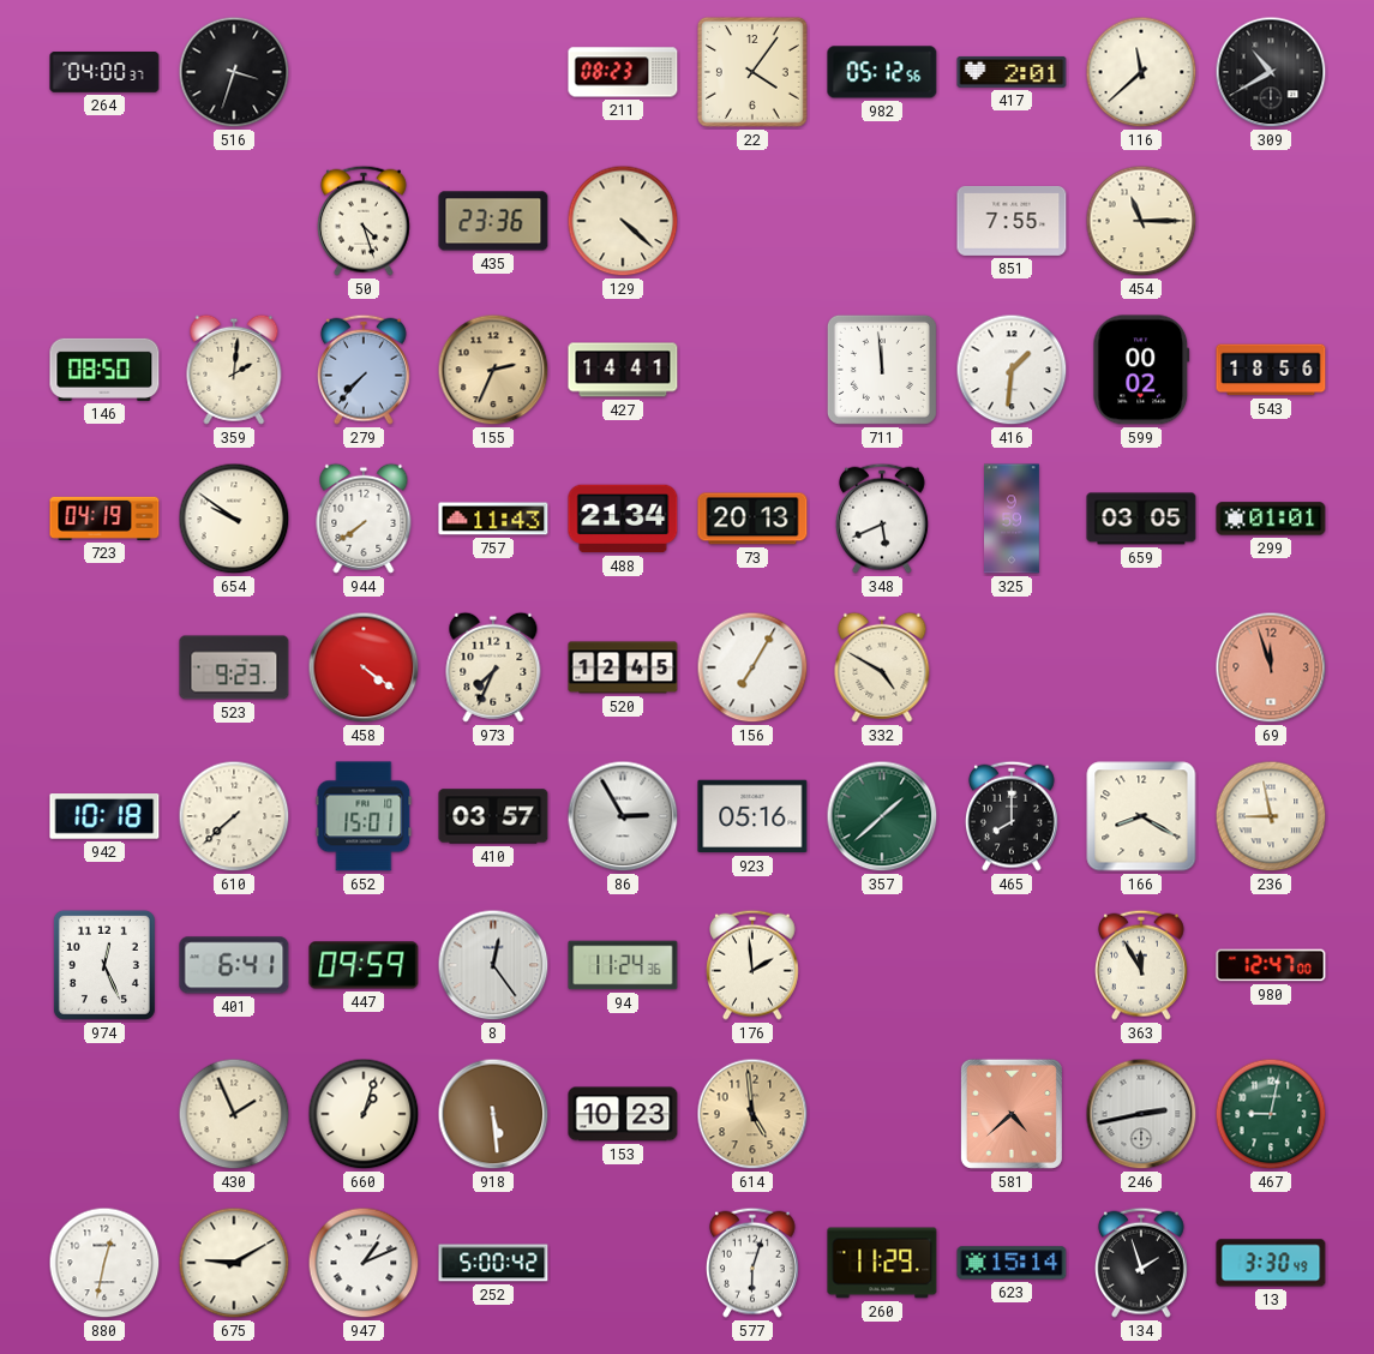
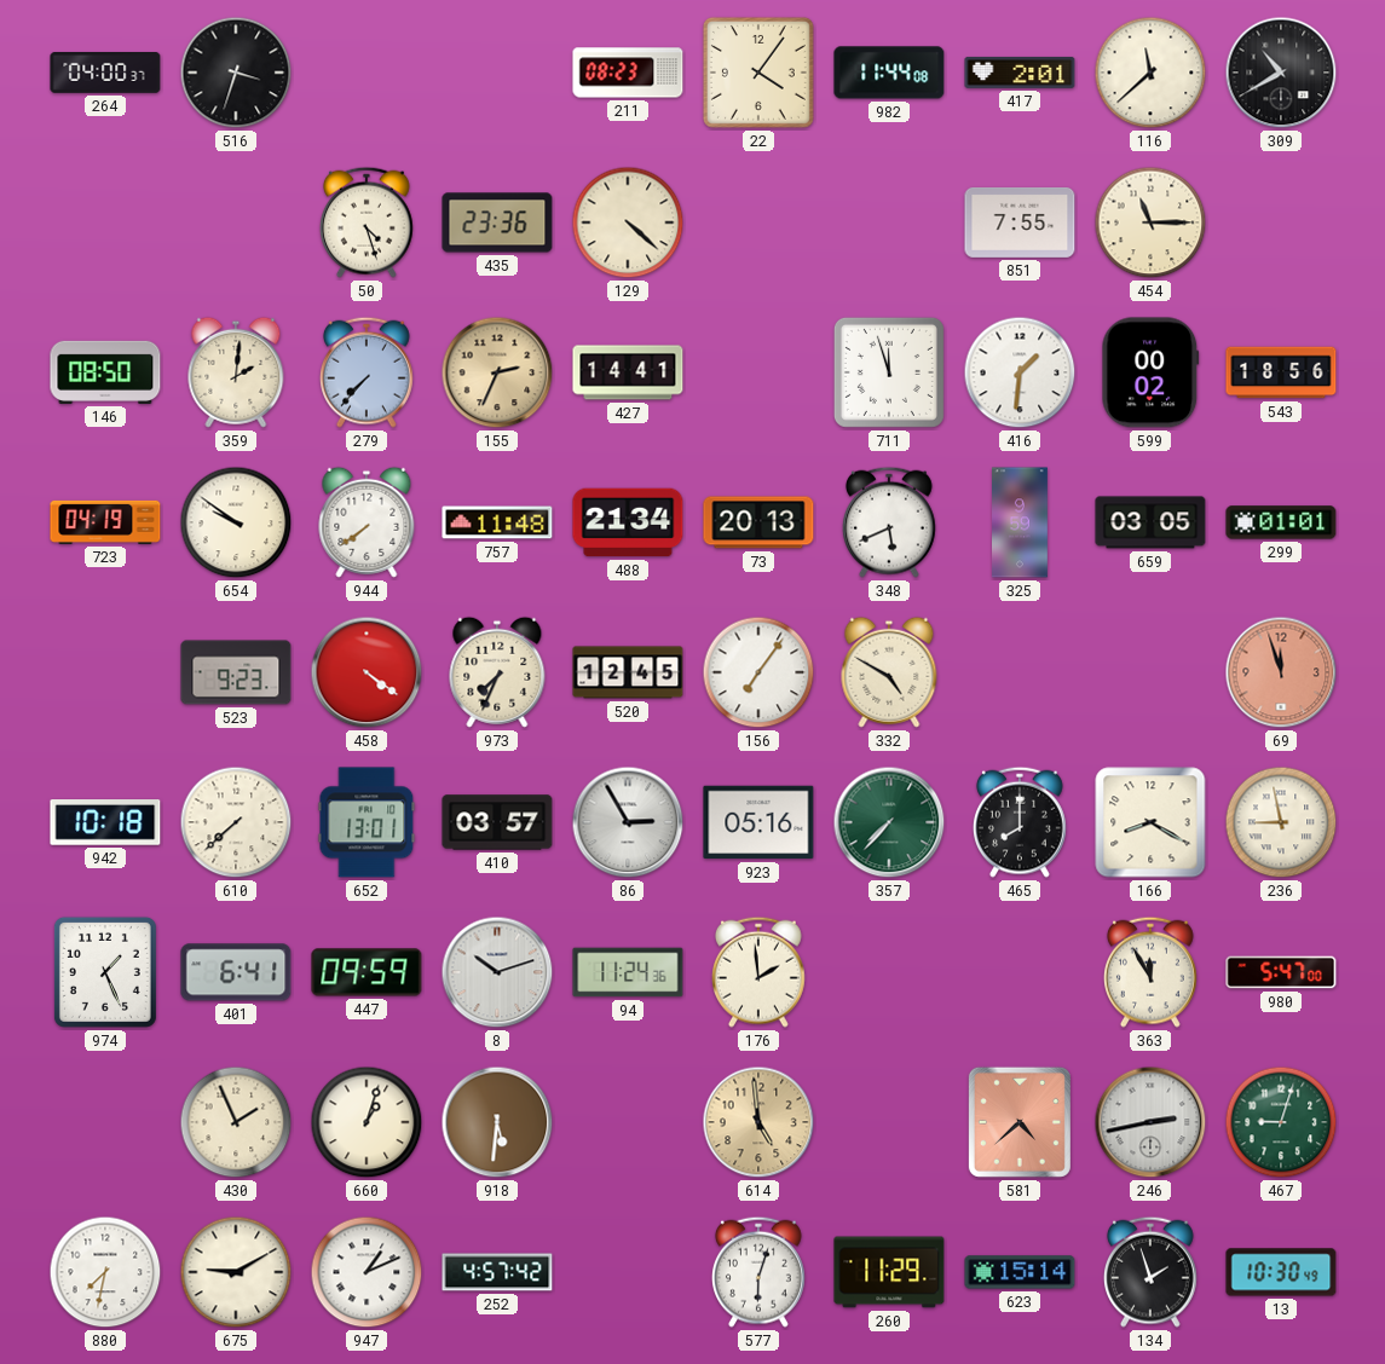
982: 05:12 -> 11:44 (889, 73)
711: 11:59 -> 11:57 (889, 372)
757: 11:43 -> 11:48 (497, 522)
156: 7:05 -> 7:06 (758, 672)
652: 15:01 -> 13:01 (367, 822)
357: 1:38 -> 7:37 (889, 822)
974: 12:26 -> 1:26 (105, 972)
8: 12:24 -> 10:12 (497, 972)
980: 12:47 -> 5:47 (1281, 972)
918: 5:29 -> 5:31 (497, 1122)
153: 10:23 -> none (623, 1114)
467: 9:02 -> 9:03 (1281, 1122)
880: 12:32 -> 7:32 (105, 1272)
252: 5:00 -> 4:57 (497, 1272)
13: 3:30 -> 10:30 (1281, 1272)
